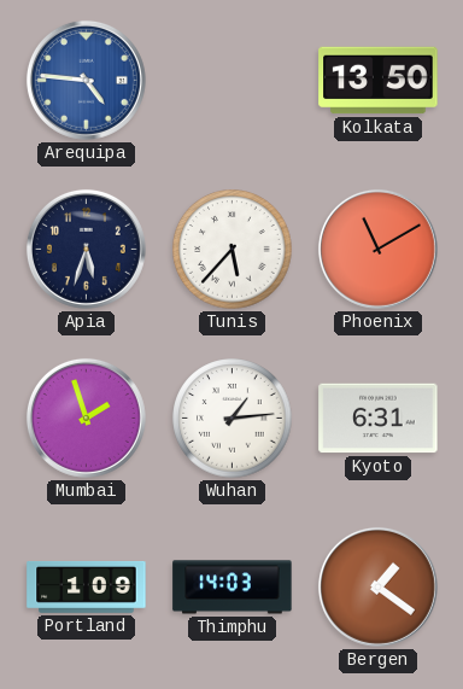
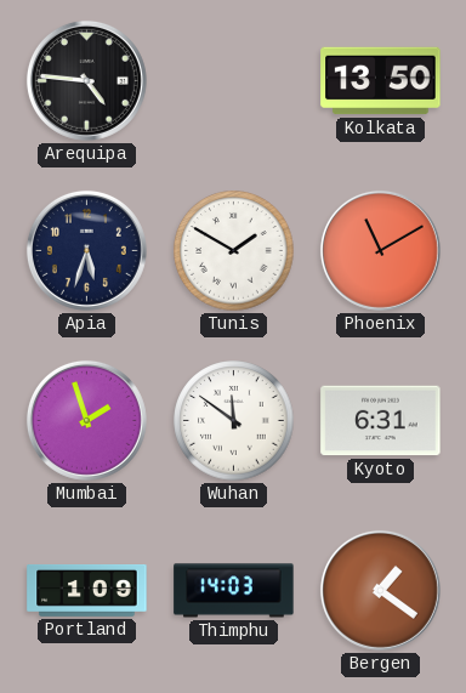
Arequipa dial: blue -> black (86, 80)
Tunis: 5:37 -> 1:50 (234, 251)
Wuhan: 1:14 -> 11:51 (234, 421)
